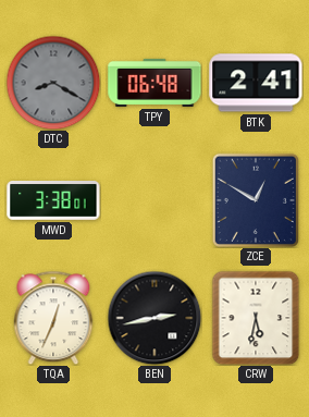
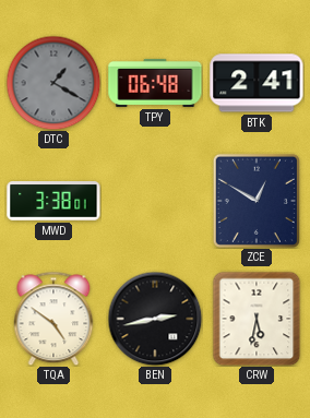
DTC: 8:20 -> 1:20 (53, 83)
TQA: 12:34 -> 4:51 (53, 319)
